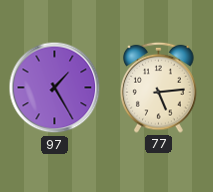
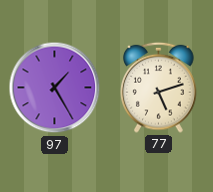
77: 5:14 -> 5:12 (159, 87)
